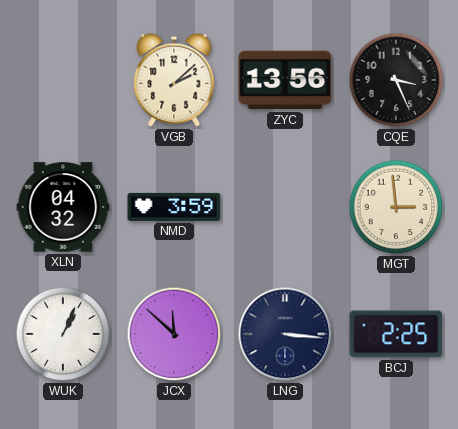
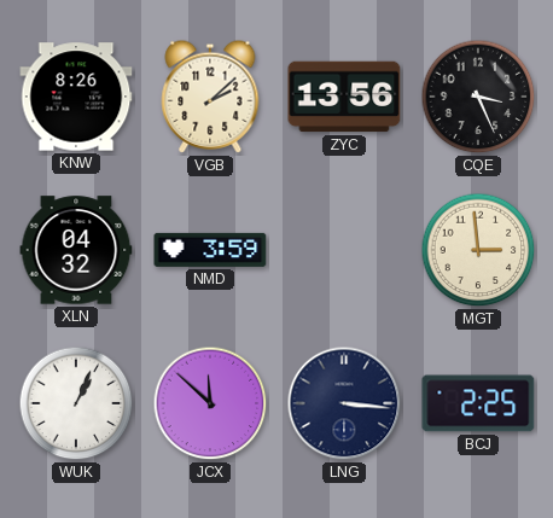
KNW: none -> 8:26 (76, 97)
